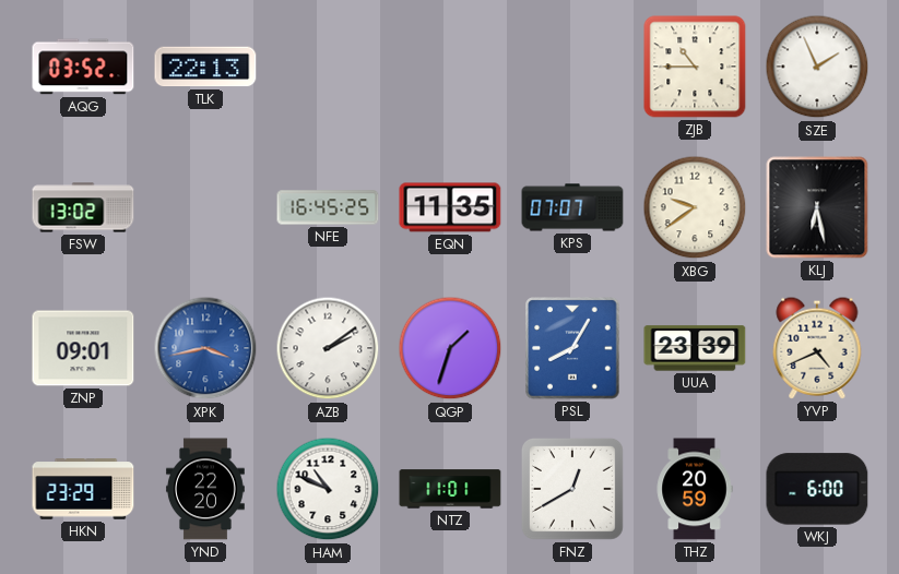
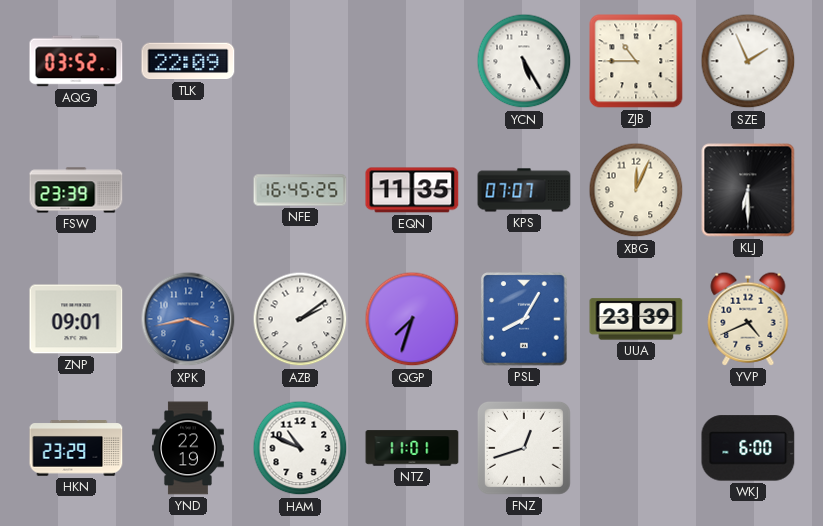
TLK: 22:13 -> 22:09 (188, 61)
YCN: none -> 5:25 (524, 61)
FSW: 13:02 -> 23:39 (76, 190)
XBG: 9:39 -> 12:04 (636, 190)
KLJ: 6:28 -> 6:30 (748, 190)
QGP: 1:33 -> 7:33 (412, 319)
YND: 22:20 -> 22:19 (188, 448)
FNZ: 12:40 -> 12:42 (524, 448)
THZ: 20:59 -> none (695, 489)
